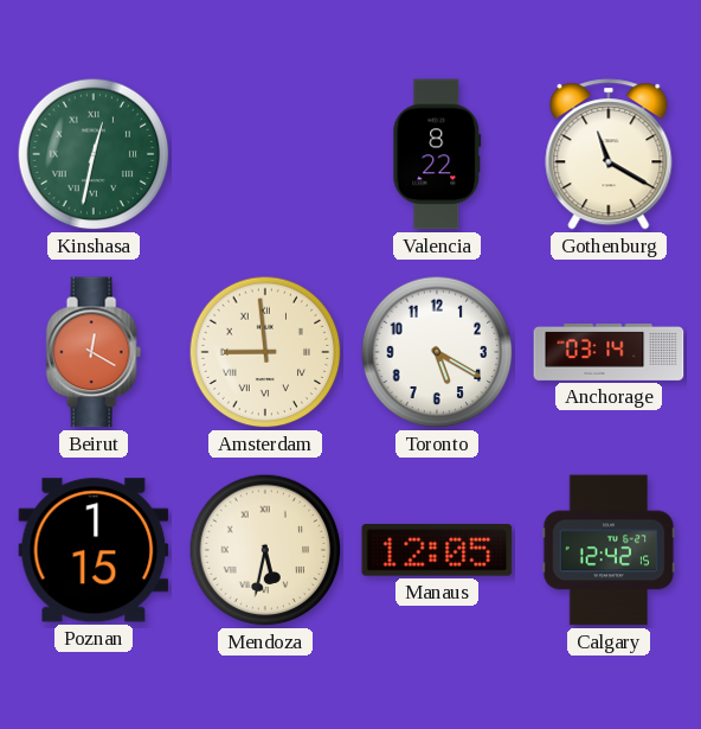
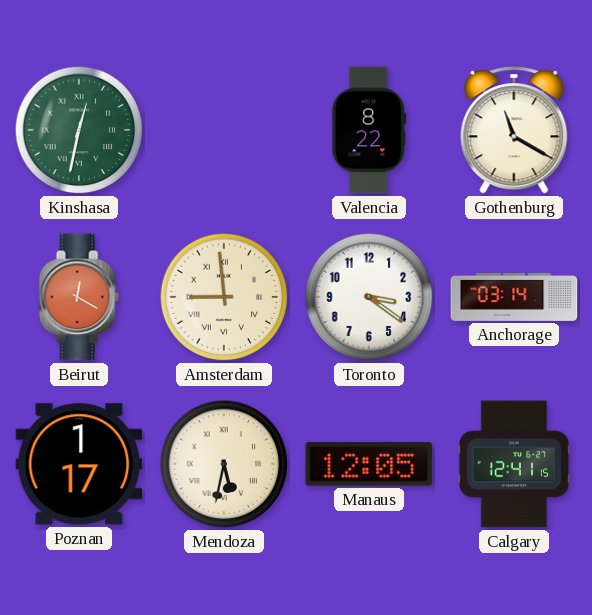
Toronto: 5:20 -> 3:21 (369, 297)
Poznan: 1:15 -> 1:17 (79, 464)
Calgary: 12:42 -> 12:41 (514, 464)
